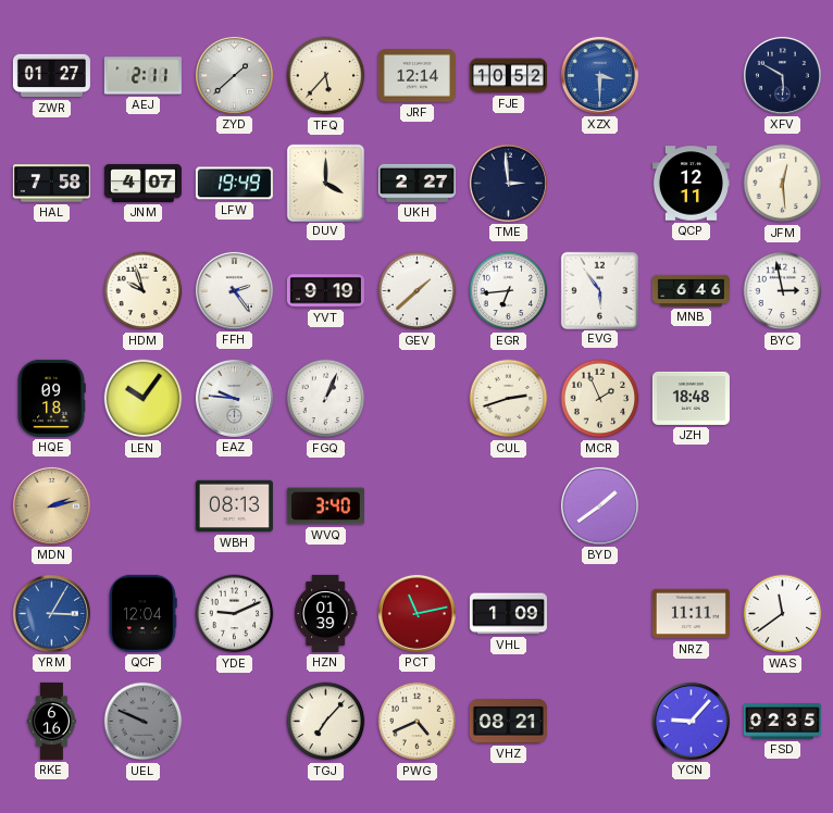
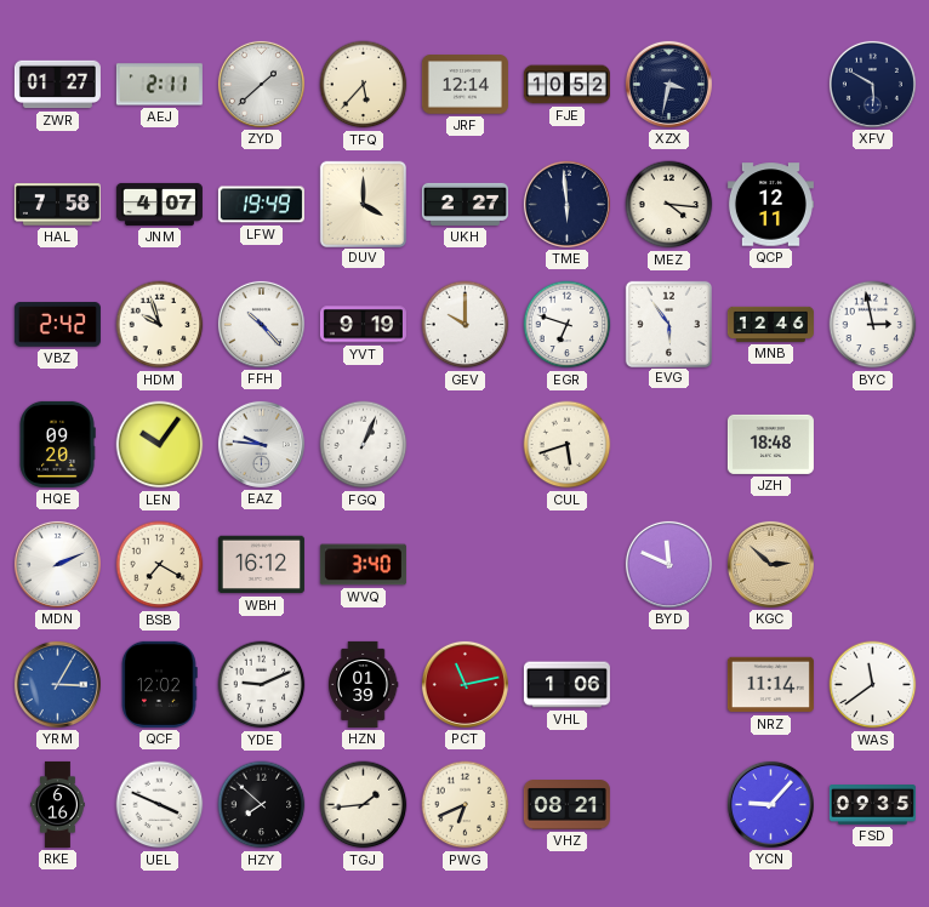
XZX: 3:30 -> 3:32 (668, 84)
XZX dial: blue -> navy (668, 84)
TME: 2:59 -> 5:59 (566, 204)
MEZ: none -> 4:16 (669, 205)
JFM: 12:29 -> none (783, 184)
VBZ: none -> 2:42 (57, 325)
FFH: 2:24 -> 10:23 (261, 324)
GEV: 1:38 -> 10:00 (466, 325)
EGR: 6:44 -> 6:48 (568, 325)
MNB: 6:46 -> 12:46 (770, 324)
HQE: 09:18 -> 09:20 (57, 444)
CUL: 2:42 -> 5:42 (568, 445)
MCR: 1:56 -> none (600, 399)
MDN: 2:13 -> 2:11 (57, 564)
MDN dial: champagne -> white (57, 564)
BSB: none -> 7:20 (160, 565)
WBH: 08:13 -> 16:12 (261, 565)
BYD: 1:39 -> 11:49 (668, 564)
KGC: none -> 2:52 (770, 564)
QCF: 12:04 -> 12:02 (159, 684)
VHL: 1:09 -> 1:06 (566, 685)
NRZ: 11:11 -> 11:14 (770, 685)
UEL: 9:49 -> 3:49 (160, 805)
UEL dial: grey -> white (160, 805)
HZY: none -> 7:52 (262, 805)
TGJ: 7:07 -> 1:44 (364, 805)
PWG: 4:41 -> 6:41 (466, 805)
FSD: 02:35 -> 09:35 (872, 805)
